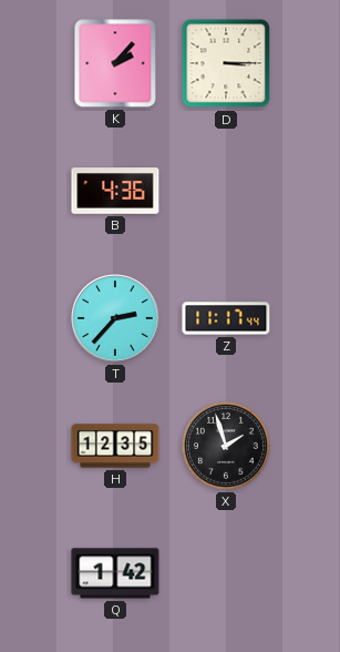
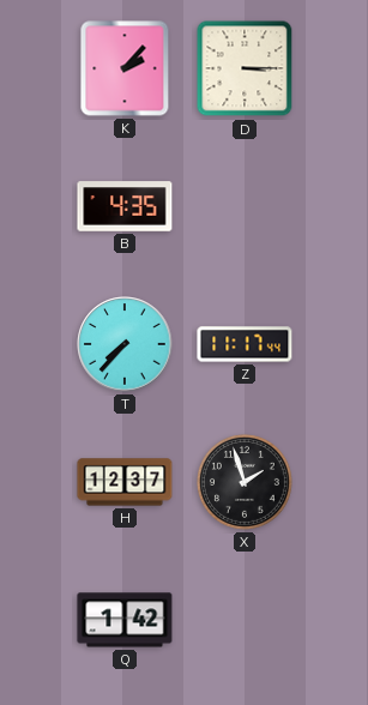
B: 4:36 -> 4:35 (125, 206)
T: 2:37 -> 7:37 (125, 344)
H: 12:35 -> 12:37 (125, 482)
